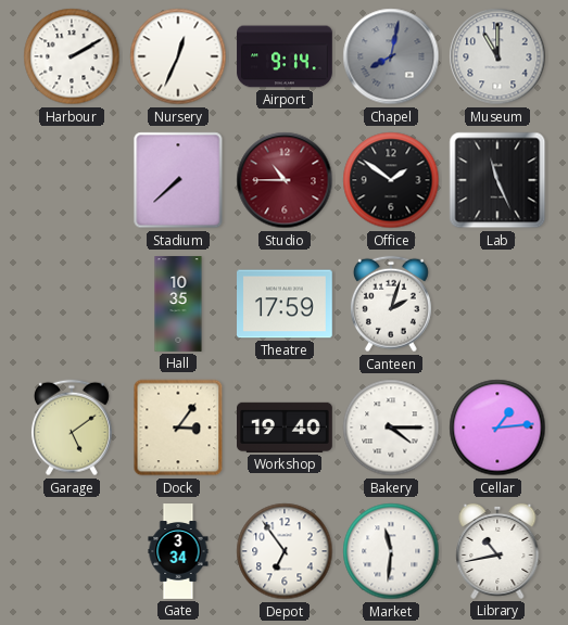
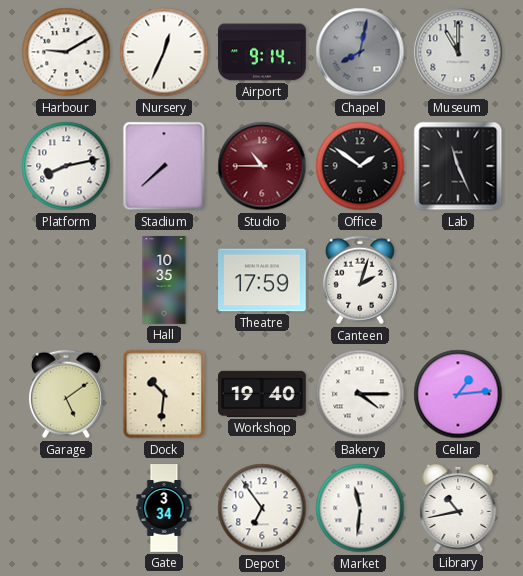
Harbour: 2:10 -> 9:10 (66, 52)
Platform: none -> 8:13 (66, 166)
Dock: 3:06 -> 10:31 (164, 394)
